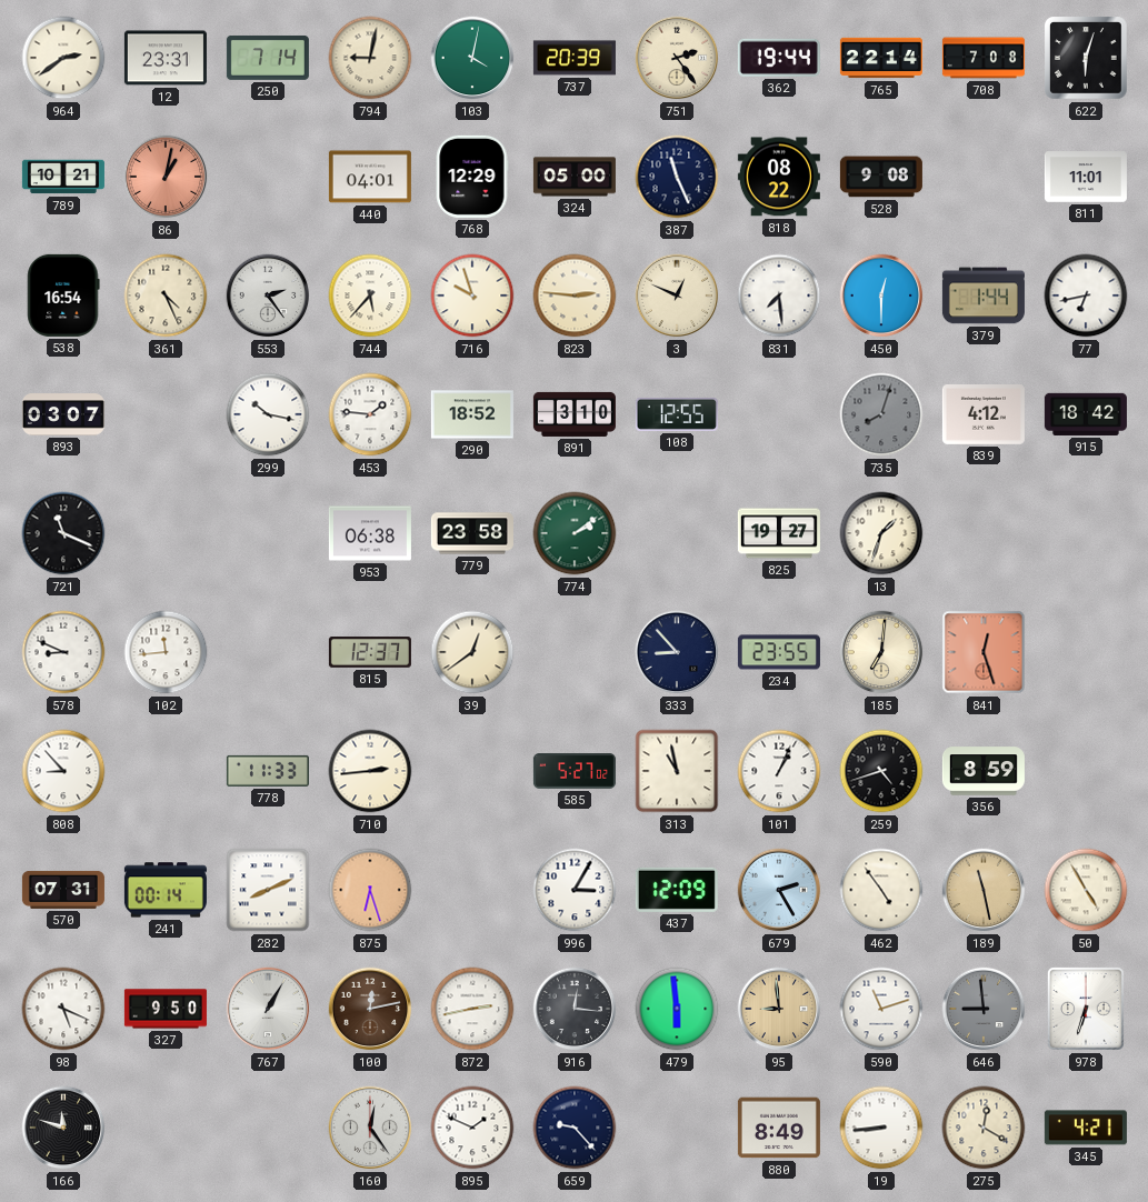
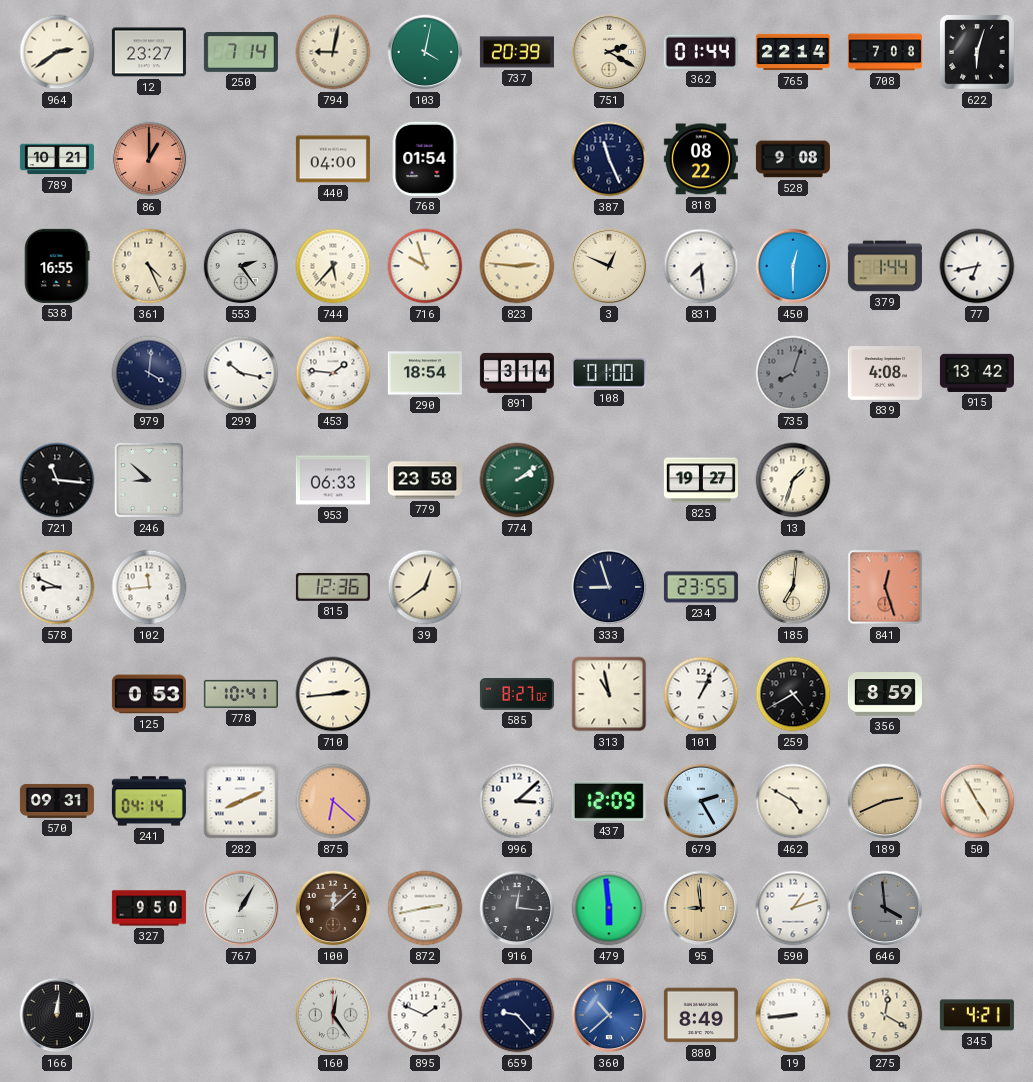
12: 23:31 -> 23:27 (149, 52)
751: 2:24 -> 2:20 (609, 52)
362: 19:44 -> 01:44 (701, 52)
86: 1:02 -> 1:00 (149, 159)
440: 04:01 -> 04:00 (333, 159)
768: 12:29 -> 01:54 (425, 159)
324: 05:00 -> none (575, 177)
811: 11:01 -> none (1086, 177)
538: 16:54 -> 16:55 (57, 266)
893: 03:07 -> none (63, 414)
979: none -> 4:01 (149, 373)
290: 18:52 -> 18:54 (425, 373)
891: 3:10 -> 3:14 (517, 373)
108: 12:55 -> 01:00 (609, 373)
839: 4:12 -> 4:08 (885, 374)
915: 18:42 -> 13:42 (977, 373)
721: 11:19 -> 11:16 (57, 480)
246: none -> 8:52 (149, 480)
953: 06:38 -> 06:33 (333, 480)
815: 12:37 -> 12:36 (333, 587)
333: 8:53 -> 8:57 (609, 587)
808: 8:53 -> none (63, 771)
125: none -> 0:53 (149, 694)
778: 11:33 -> 10:41 (241, 694)
585: 5:27 -> 8:27 (517, 694)
259: 4:42 -> 4:40 (793, 694)
570: 07:31 -> 09:31 (57, 801)
241: 00:14 -> 04:14 (149, 801)
875: 6:27 -> 6:22 (333, 801)
996: 3:05 -> 3:08 (517, 801)
462: 4:54 -> 4:50 (793, 801)
189: 11:28 -> 2:41 (885, 801)
98: 5:19 -> none (63, 1009)
100: 12:13 -> 12:08 (333, 908)
590: 11:12 -> 1:12 (793, 908)
646: 8:59 -> 3:59 (885, 908)
978: 6:33 -> none (1086, 1009)
166: 11:48 -> 12:01 (57, 1015)
360: none -> 10:38 (609, 1015)
